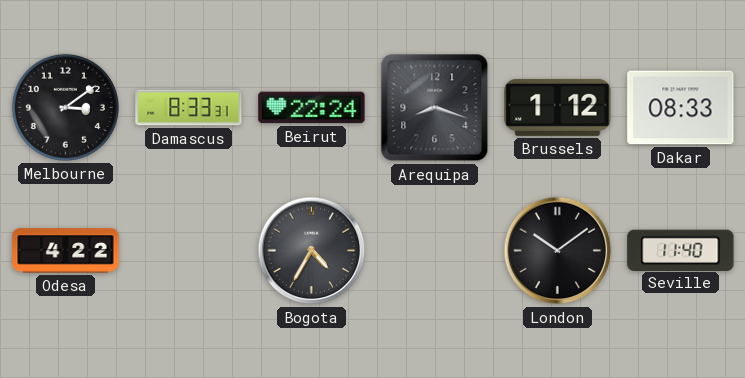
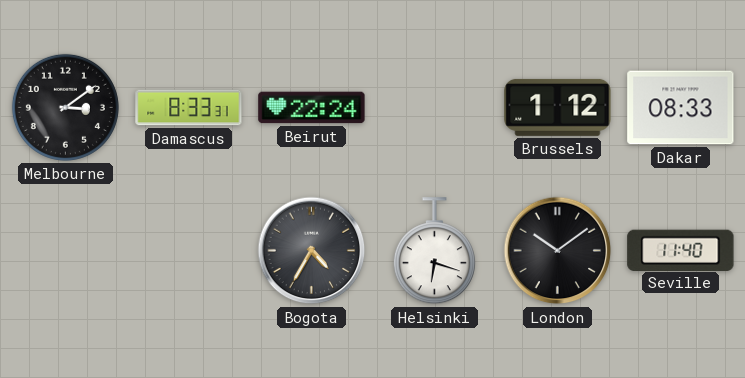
Arequipa: 8:18 -> none (435, 108)
Odesa: 4:22 -> none (66, 251)
Helsinki: none -> 6:18 (434, 251)
